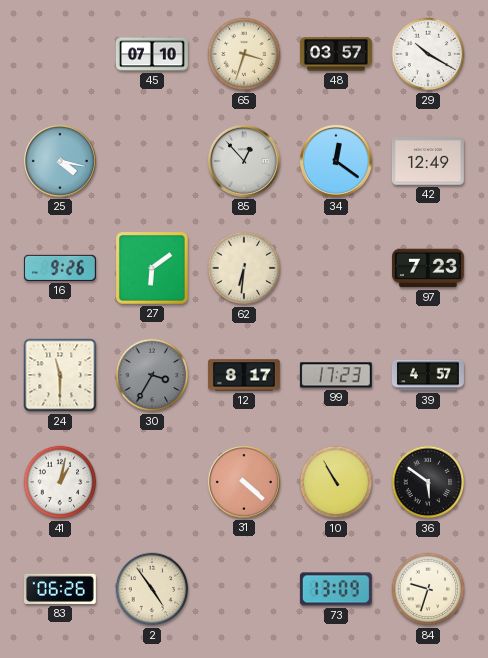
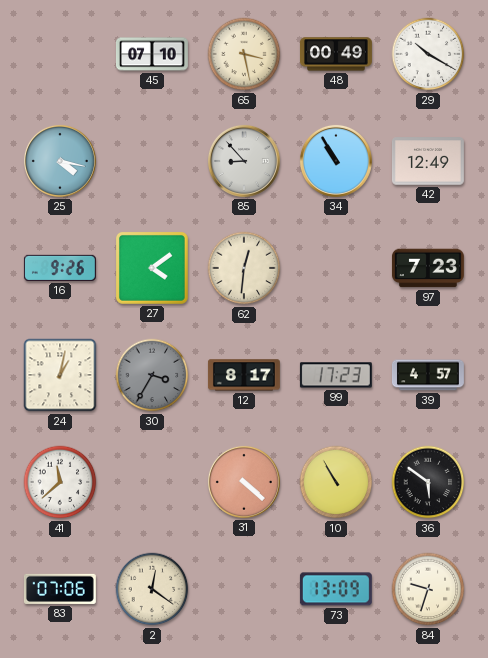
65: 3:33 -> 3:28 (244, 54)
48: 03:57 -> 00:49 (336, 54)
85: 12:53 -> 8:53 (244, 161)
34: 12:21 -> 10:55 (336, 161)
27: 6:09 -> 4:09 (152, 268)
62: 6:31 -> 12:31 (244, 268)
24: 11:30 -> 1:02 (60, 375)
41: 1:02 -> 11:38 (60, 482)
83: 06:26 -> 07:06 (60, 589)
2: 4:54 -> 12:21 (152, 589)
